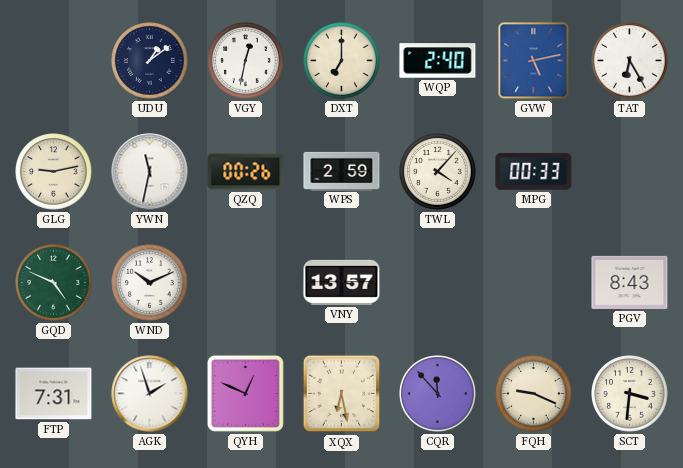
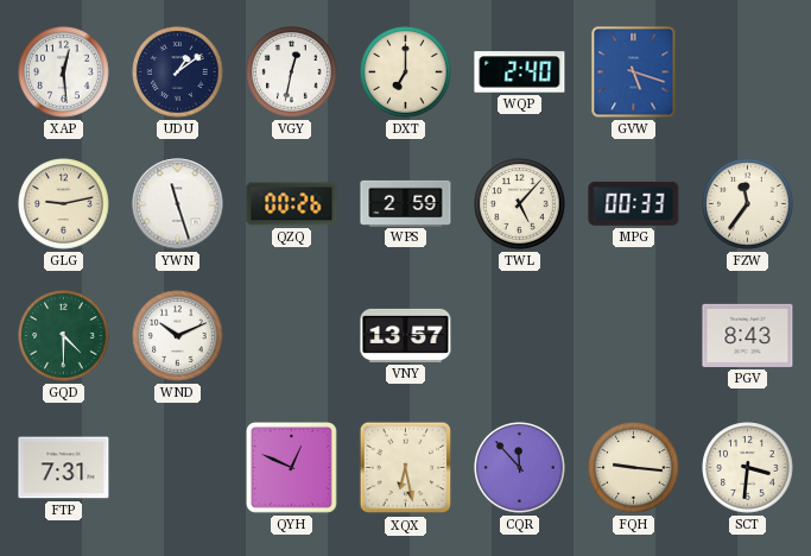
XAP: none -> 12:29 (64, 72)
GVW: 5:13 -> 5:18 (634, 72)
TAT: 6:25 -> none (630, 61)
YWN: 11:32 -> 11:27 (178, 204)
TWL: 4:07 -> 5:07 (520, 204)
FZW: none -> 11:36 (748, 204)
GQD: 4:49 -> 4:30 (64, 336)
AGK: 1:57 -> none (150, 394)
FQH: 9:19 -> 9:16 (634, 468)
